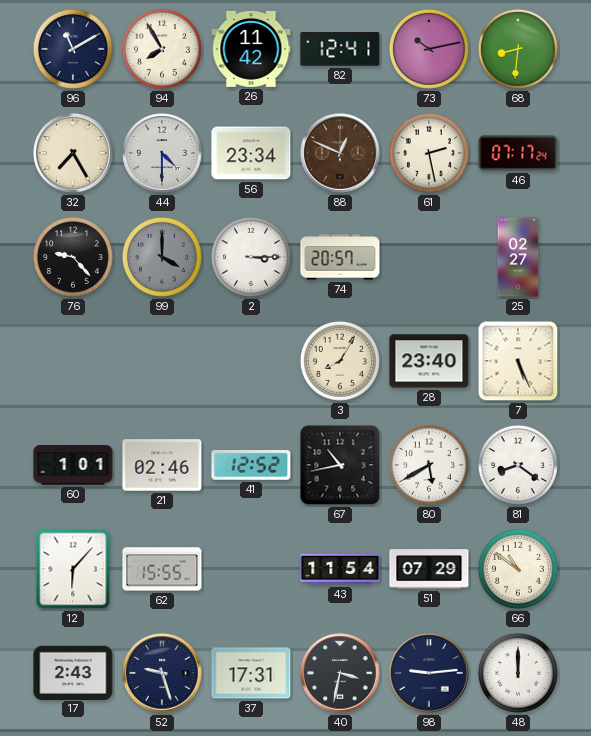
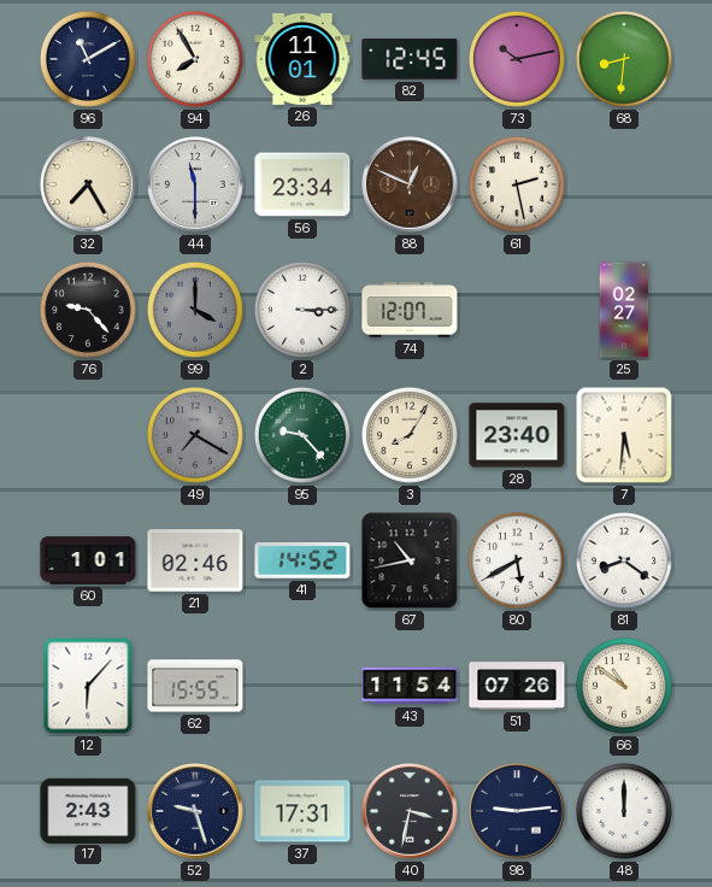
26: 11:42 -> 11:01 (302, 59)
82: 12:41 -> 12:45 (410, 59)
44: 4:30 -> 11:30 (195, 184)
46: 07:17 -> none (518, 153)
74: 20:57 -> 12:07 (410, 310)
49: none -> 7:20 (195, 435)
95: none -> 9:23 (302, 435)
7: 5:26 -> 5:31 (624, 435)
41: 12:52 -> 14:52 (302, 562)
51: 07:29 -> 07:26 (517, 686)
